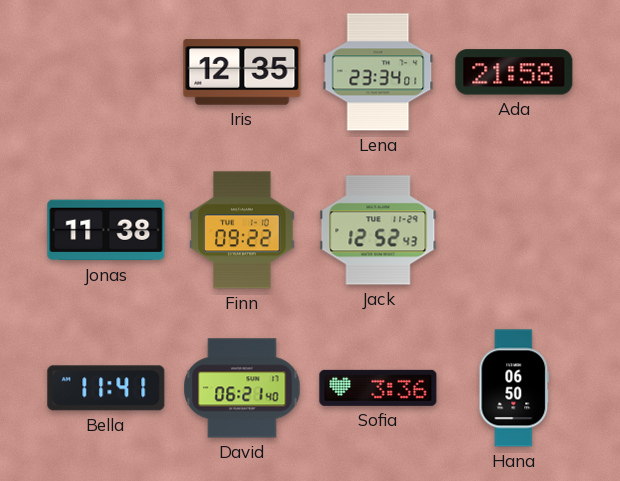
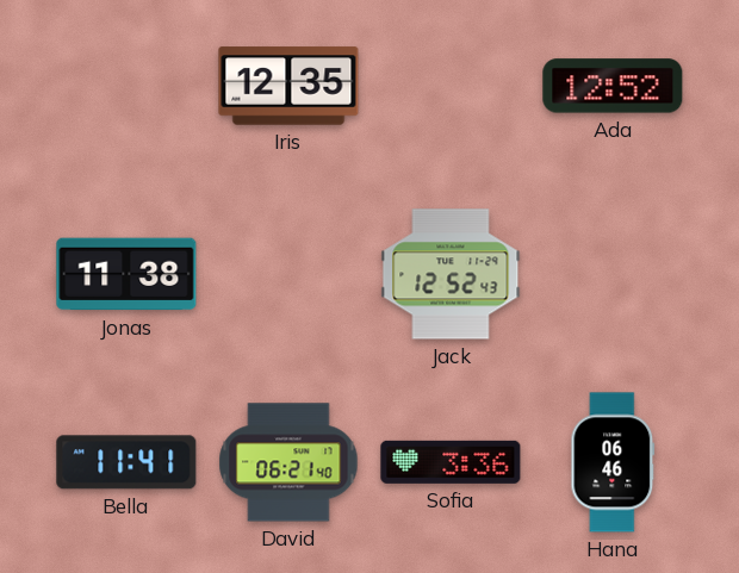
Lena: 23:34 -> none (378, 72)
Ada: 21:58 -> 12:52 (613, 86)
Finn: 09:22 -> none (242, 230)
Hana: 06:50 -> 06:46 (613, 462)
